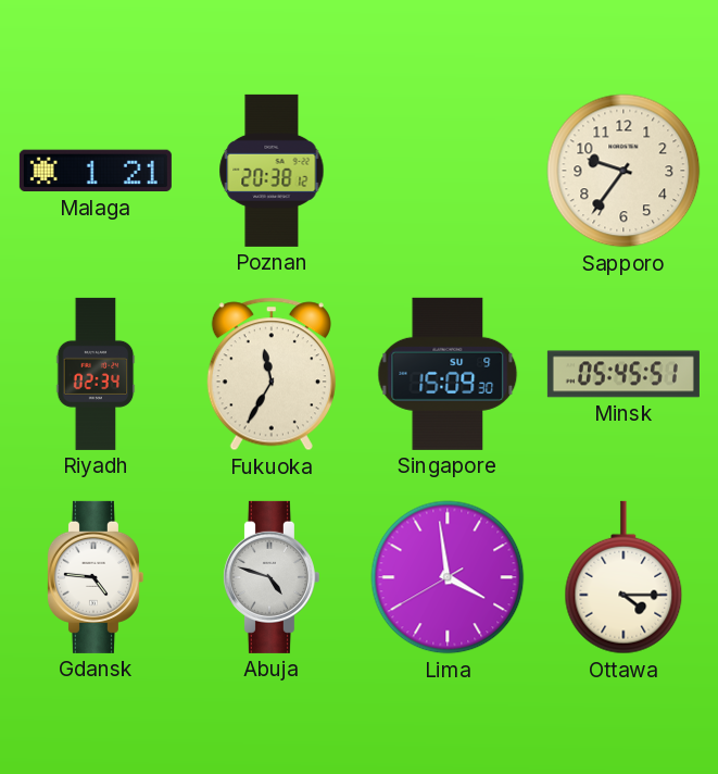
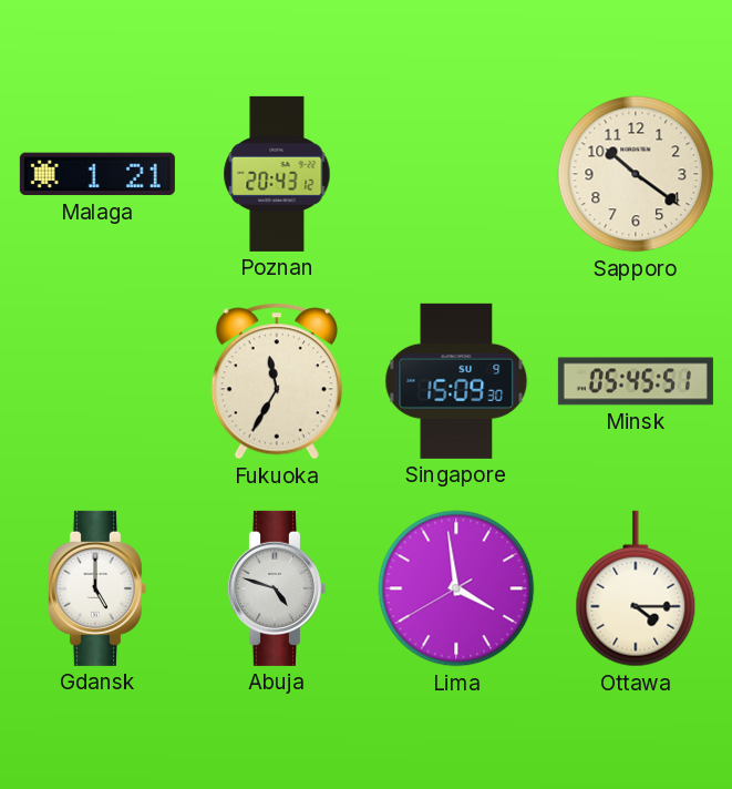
Poznan: 20:38 -> 20:43 (277, 174)
Sapporo: 9:36 -> 10:21 (636, 174)
Riyadh: 02:34 -> none (96, 374)
Gdansk: 4:46 -> 5:00 (96, 588)
